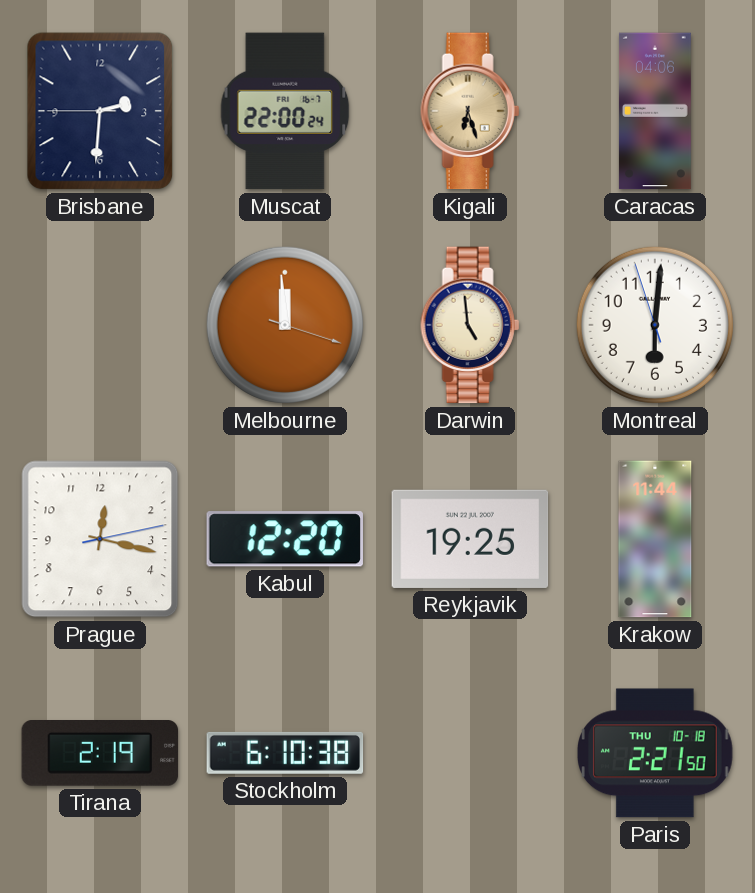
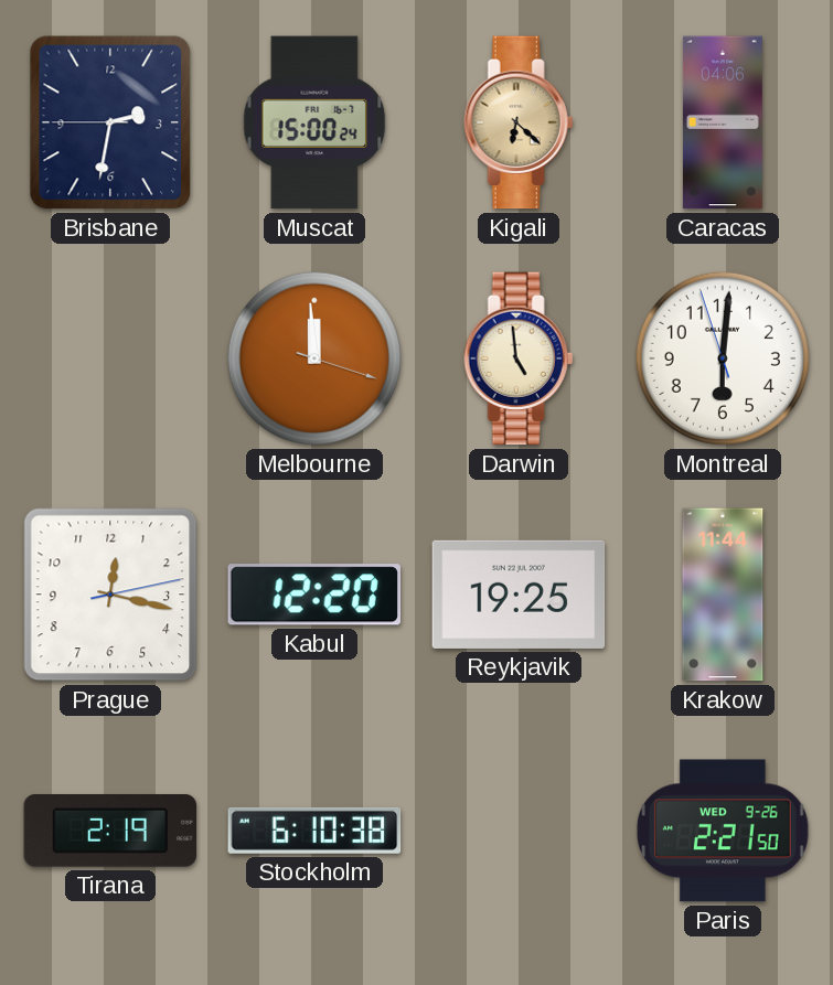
Brisbane: 2:30 -> 2:31 (110, 122)
Muscat: 22:00 -> 15:00 (314, 122)
Kigali: 6:27 -> 6:22 (519, 122)
Paris date: THU 10-18 -> WED 9-26 (724, 831)
